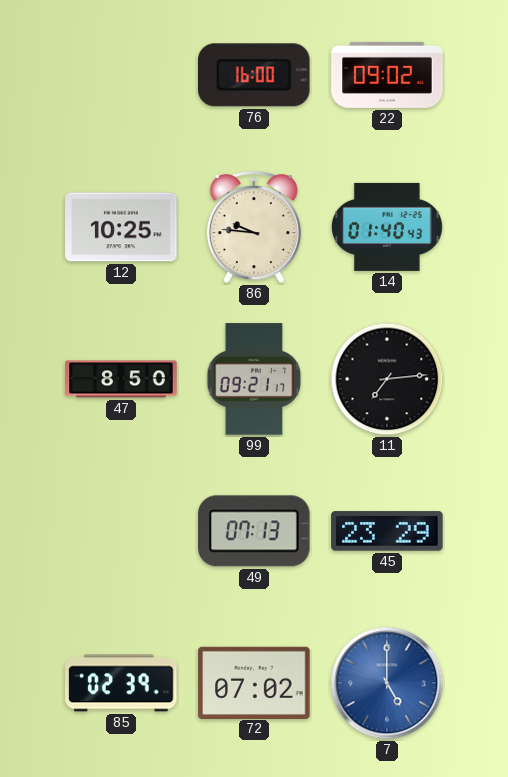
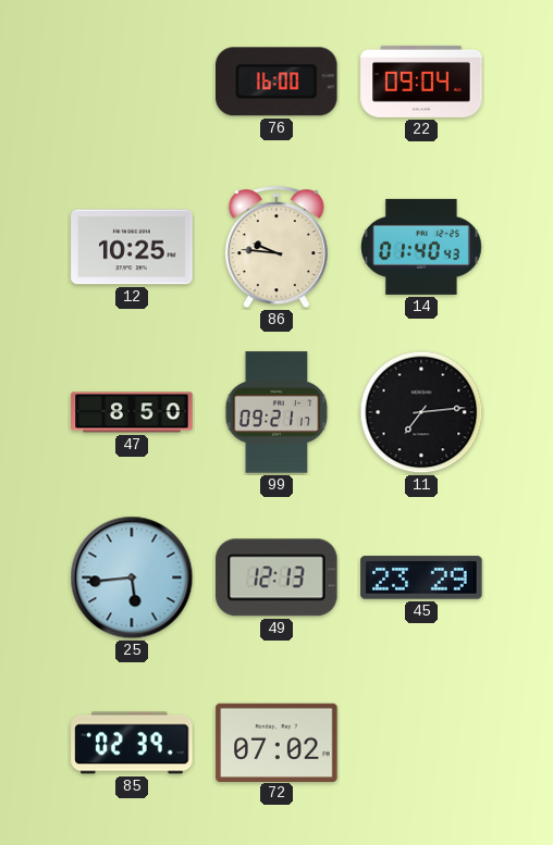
22: 09:02 -> 09:04 (421, 82)
25: none -> 5:44 (132, 577)
49: 07:13 -> 12:13 (276, 577)
7: 5:00 -> none (387, 683)
